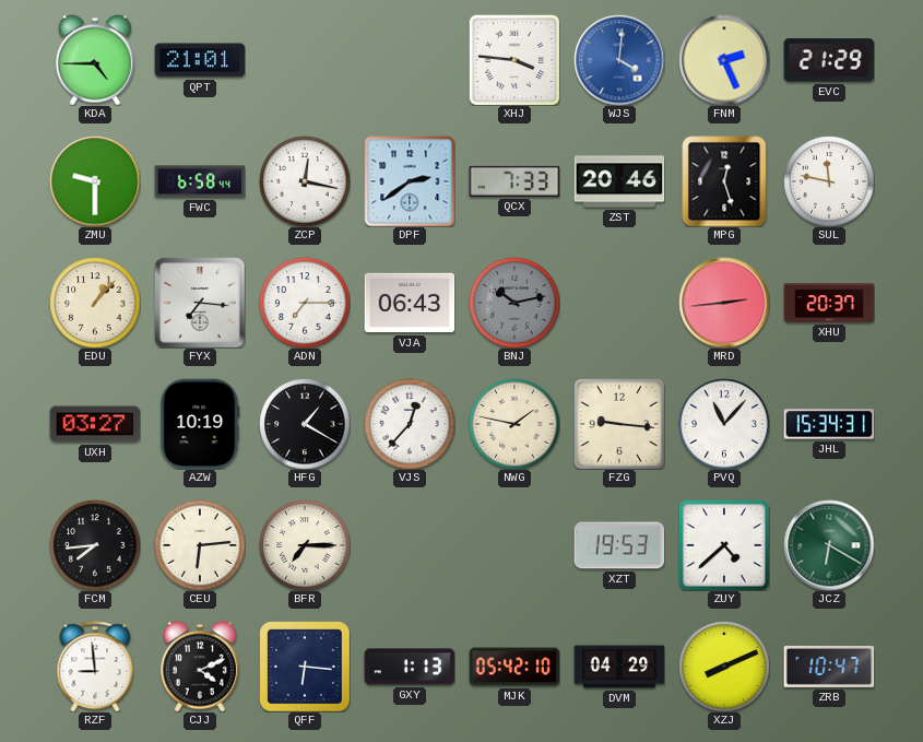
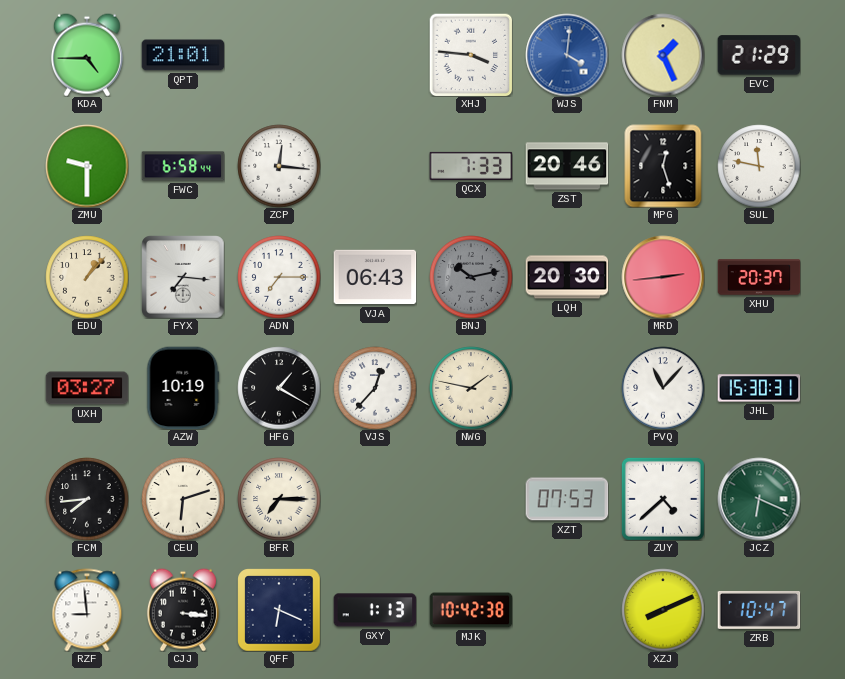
FNM: 2:26 -> 1:26 (663, 55)
ZCP: 12:17 -> 12:16 (279, 166)
DPF: 2:39 -> none (410, 181)
LQH: none -> 20:30 (567, 277)
FZG: 9:16 -> none (619, 424)
JHL: 15:34 -> 15:30 (759, 388)
CEU: 6:14 -> 6:12 (183, 499)
XZT: 19:53 -> 07:53 (567, 499)
JCZ: 6:20 -> 6:19 (759, 499)
CJJ: 4:11 -> 3:16 (183, 610)
QFF: 6:16 -> 6:19 (279, 610)
MJK: 05:42 -> 10:42 (471, 610)
DVM: 04:29 -> none (619, 667)
